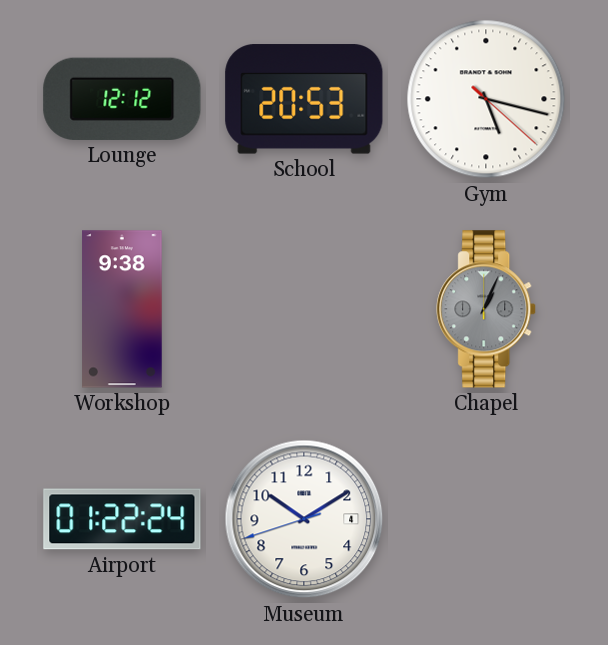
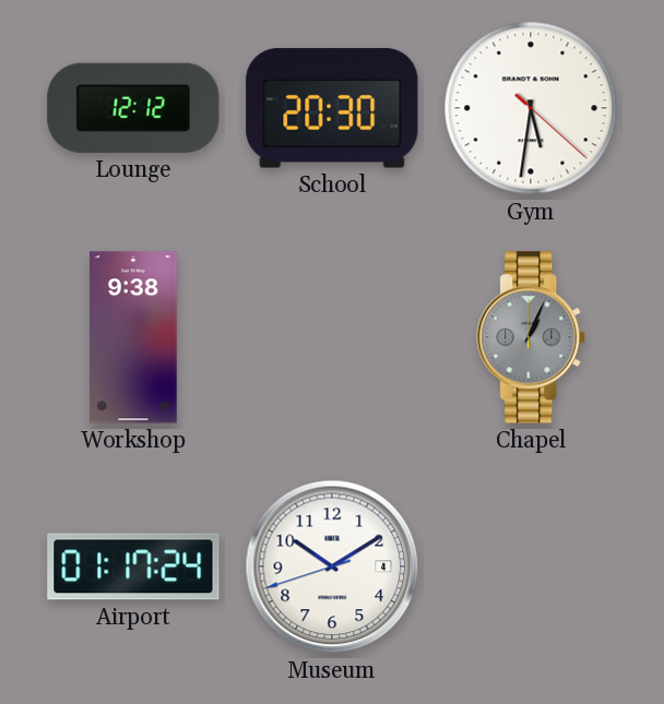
School: 20:53 -> 20:30 (332, 108)
Gym: 5:17 -> 5:31 (531, 108)
Airport: 01:22 -> 01:17 (133, 566)
